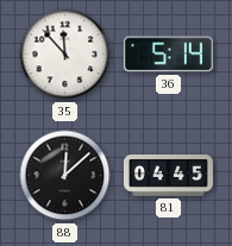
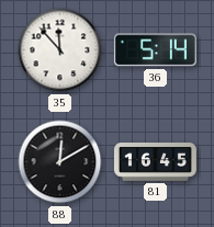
88: 12:08 -> 12:10 (60, 162)
81: 04:45 -> 16:45 (155, 162)
